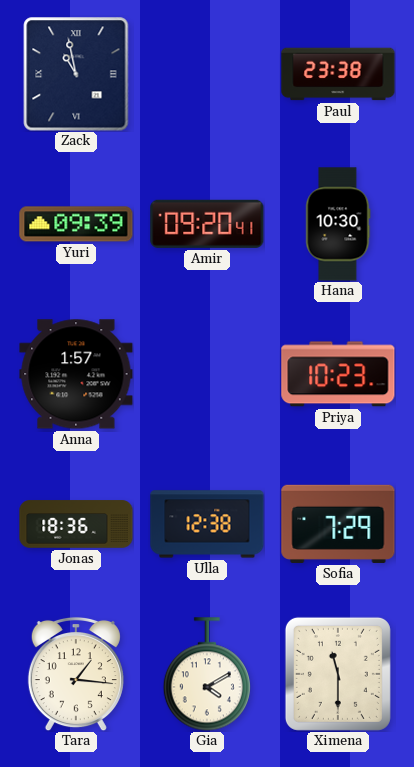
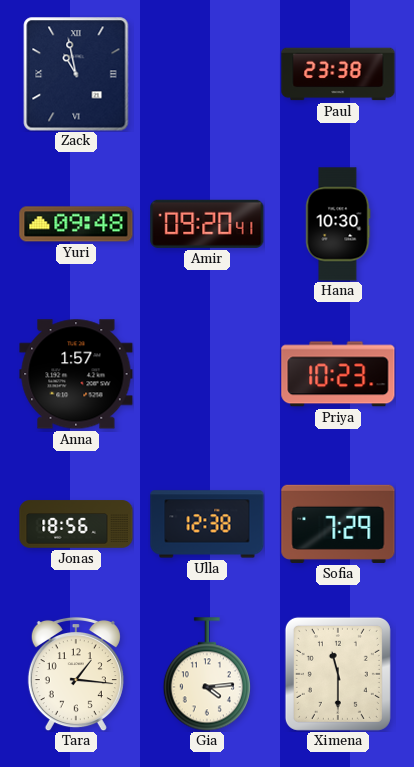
Yuri: 09:39 -> 09:48 (76, 224)
Jonas: 18:36 -> 18:56 (76, 524)
Gia: 4:10 -> 4:14 (207, 674)
